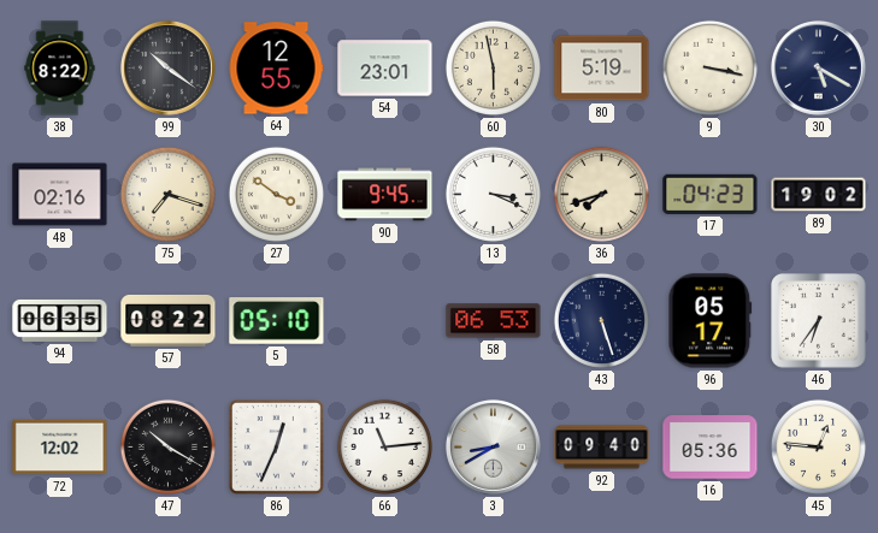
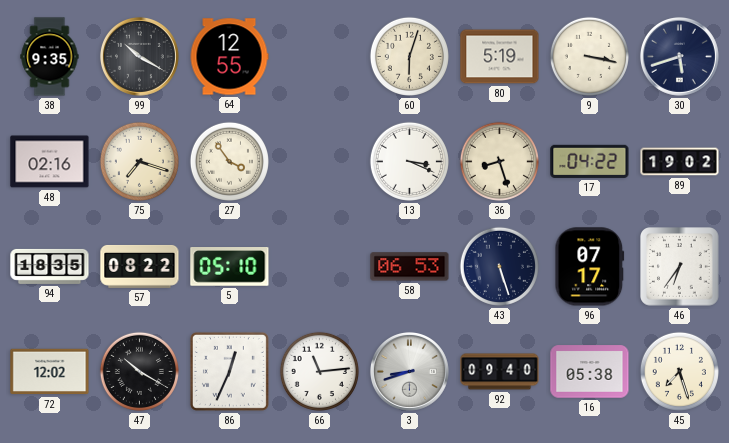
38: 8:22 -> 9:35 (50, 57)
99: 10:21 -> 10:20 (139, 56)
54: 23:01 -> none (385, 69)
60: 5:58 -> 6:03 (409, 56)
30: 5:20 -> 5:42 (679, 56)
27: 3:51 -> 3:54 (229, 161)
90: 9:45 -> none (385, 195)
36: 7:42 -> 8:27 (499, 161)
17: 04:23 -> 04:22 (590, 161)
94: 06:35 -> 18:35 (50, 266)
96: 05:17 -> 07:17 (590, 267)
3: 8:40 -> 8:42 (409, 371)
16: 05:36 -> 05:38 (590, 372)
45: 12:46 -> 7:27 (679, 371)
